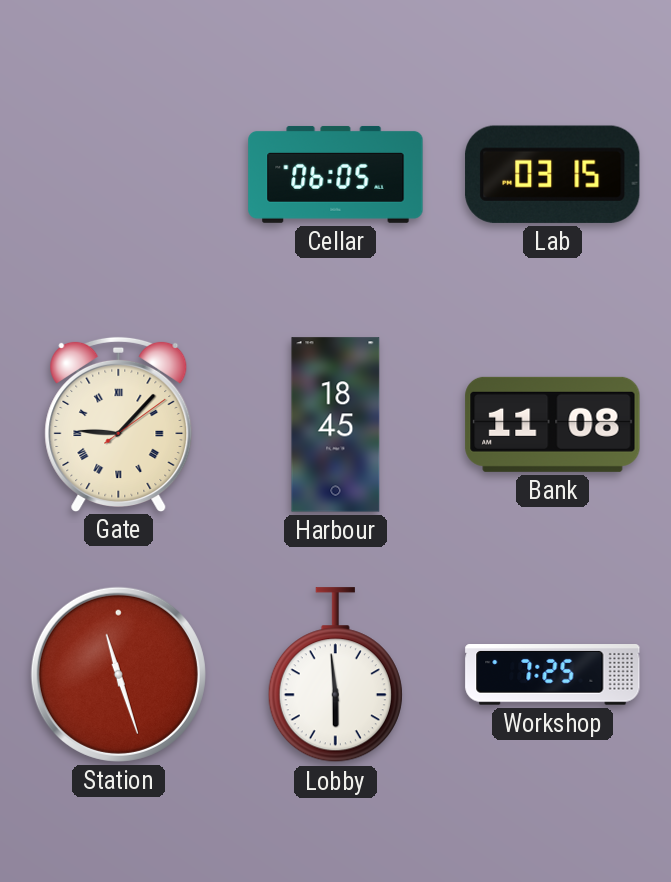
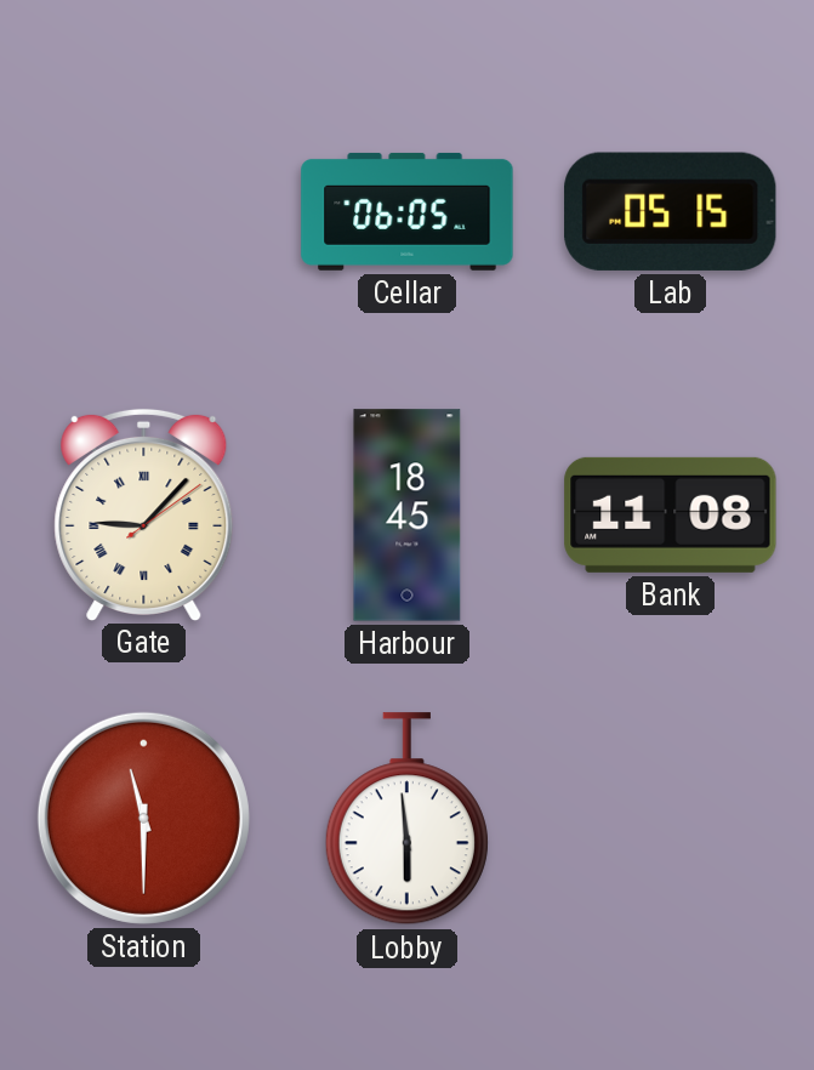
Lab: 03:15 -> 05:15 (671, 211)
Station: 11:27 -> 11:30 (143, 818)
Workshop: 7:25 -> none (553, 675)
